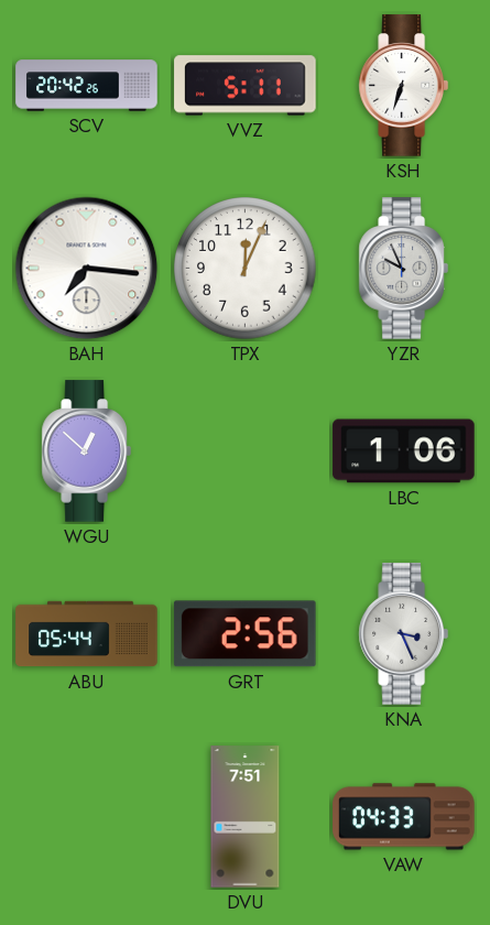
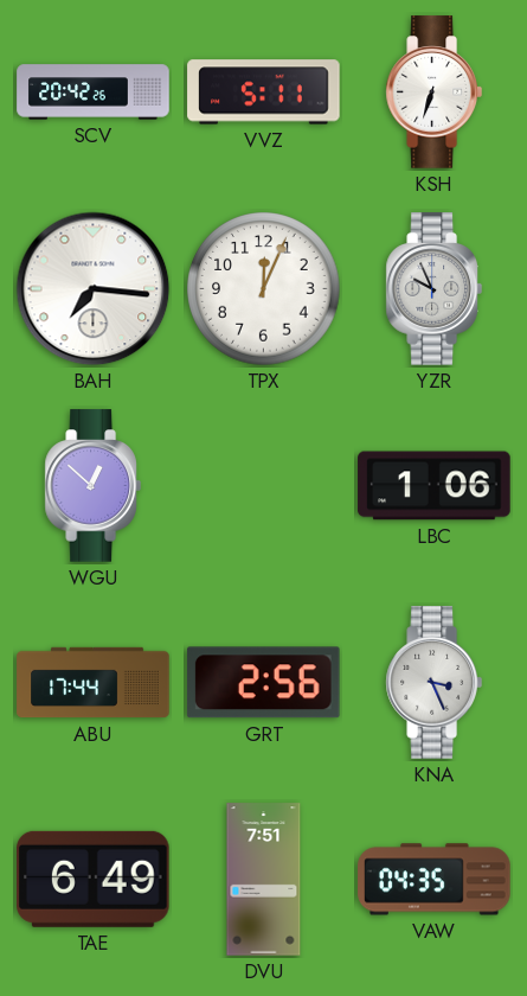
ABU: 05:44 -> 17:44 (94, 683)
TAE: none -> 6:49 (94, 879)
VAW: 04:33 -> 04:35 (435, 880)
